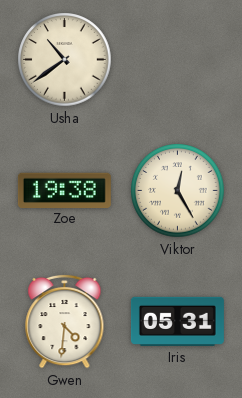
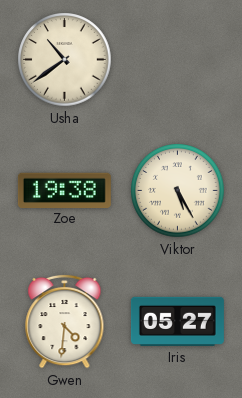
Viktor: 12:25 -> 5:25 (178, 191)
Iris: 05:31 -> 05:27 (177, 321)
